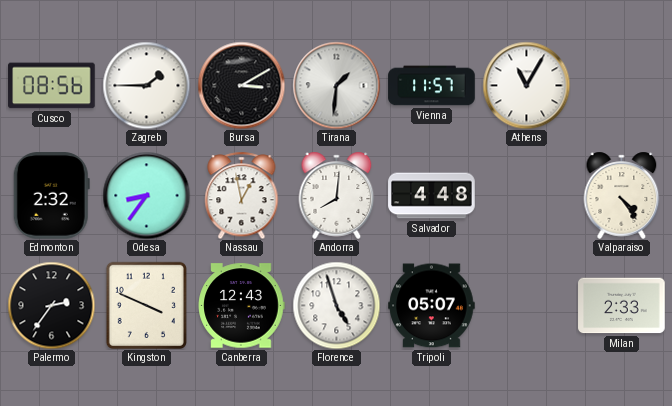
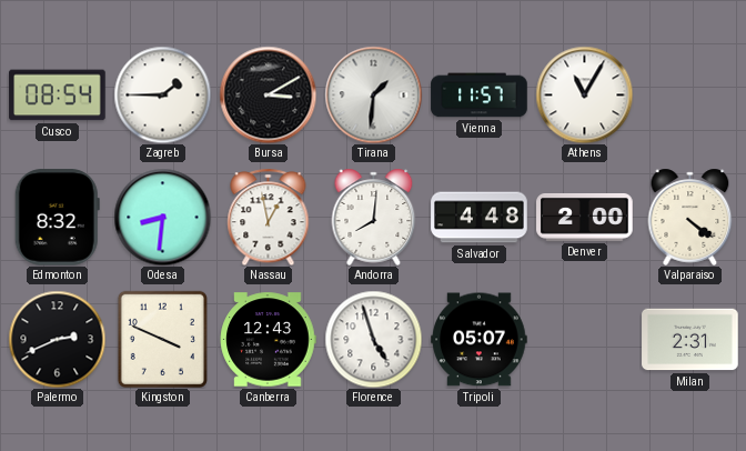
Cusco: 08:56 -> 08:54 (58, 96)
Edmonton: 2:32 -> 8:32 (57, 218)
Odesa: 8:36 -> 8:31 (162, 217)
Denver: none -> 2:00 (585, 218)
Valparaiso: 4:24 -> 4:21 (690, 217)
Palermo: 2:36 -> 2:41 (57, 339)
Milan: 2:33 -> 2:31 (690, 340)
